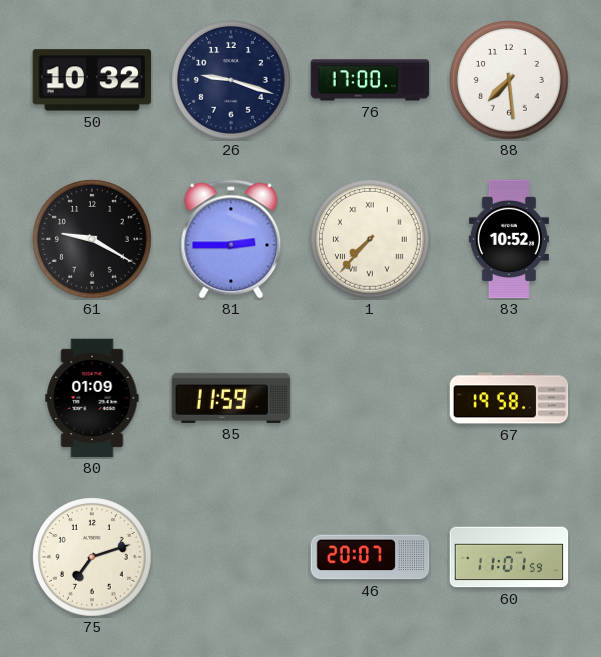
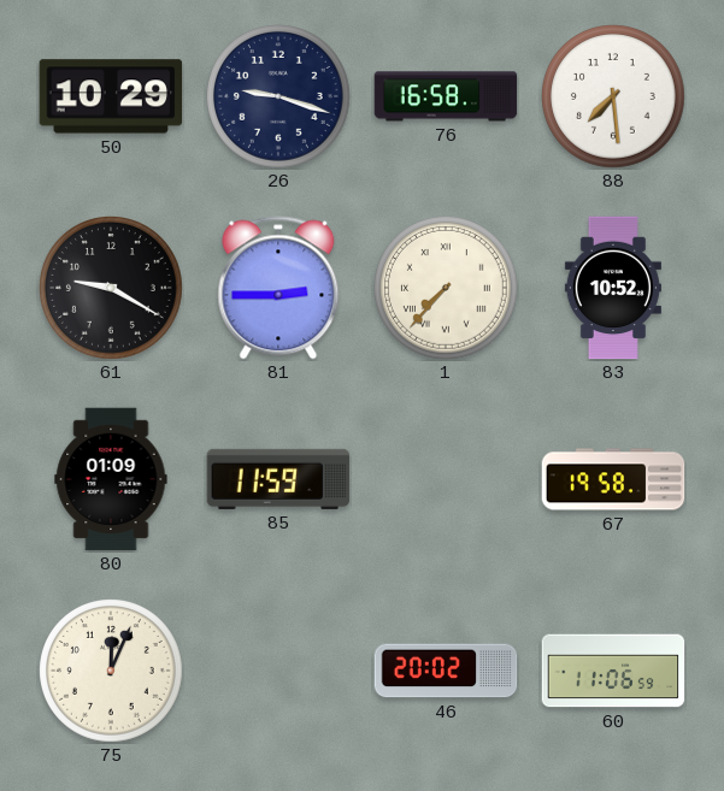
50: 10:32 -> 10:29 (111, 96)
76: 17:00 -> 16:58 (446, 96)
75: 7:12 -> 12:04 (112, 672)
46: 20:07 -> 20:02 (446, 671)
60: 11:01 -> 11:06 (613, 671)
